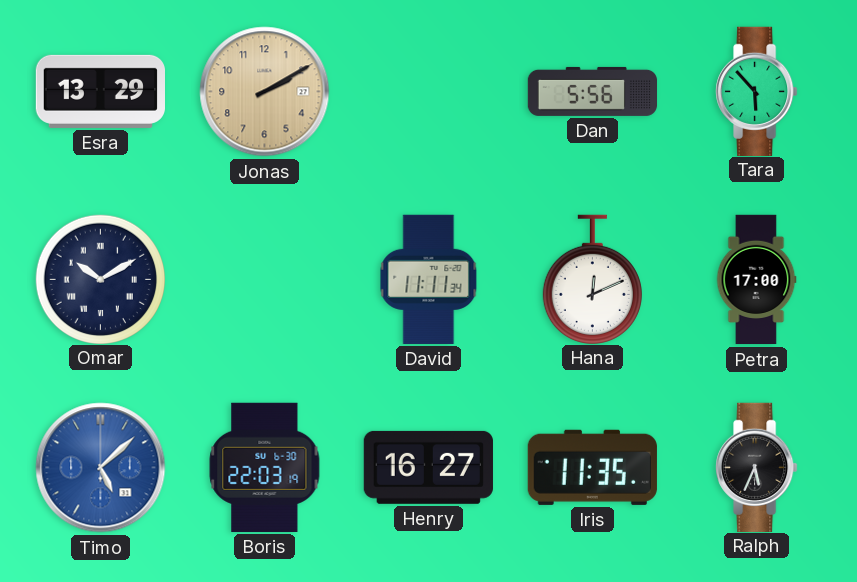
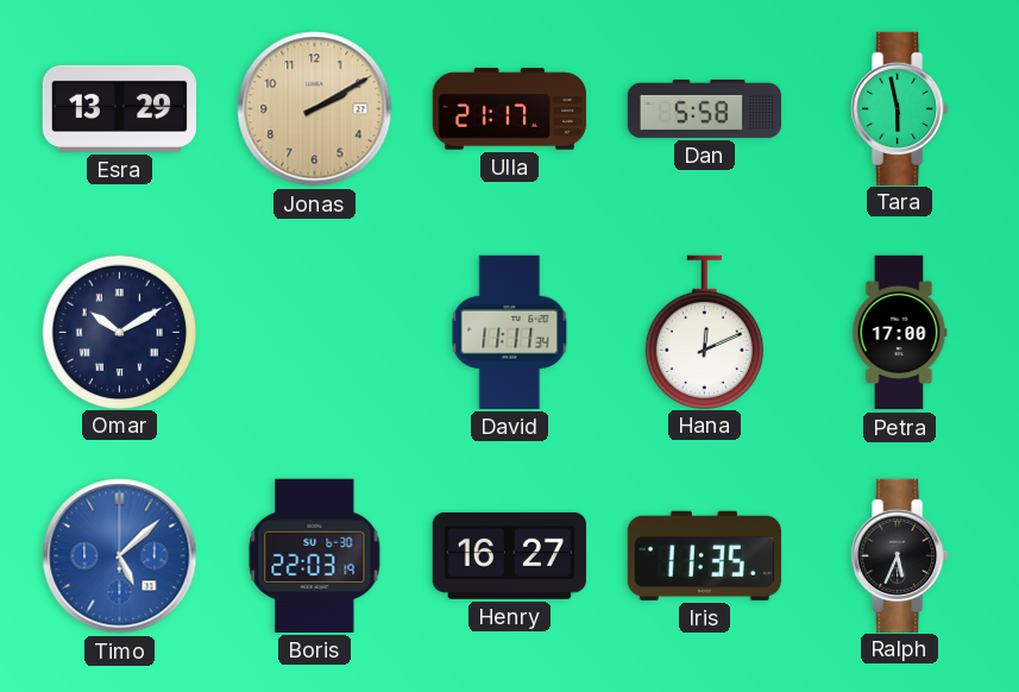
Ulla: none -> 21:17 (509, 109)
Dan: 5:56 -> 5:58 (705, 108)
Tara: 5:53 -> 5:58 (900, 108)
